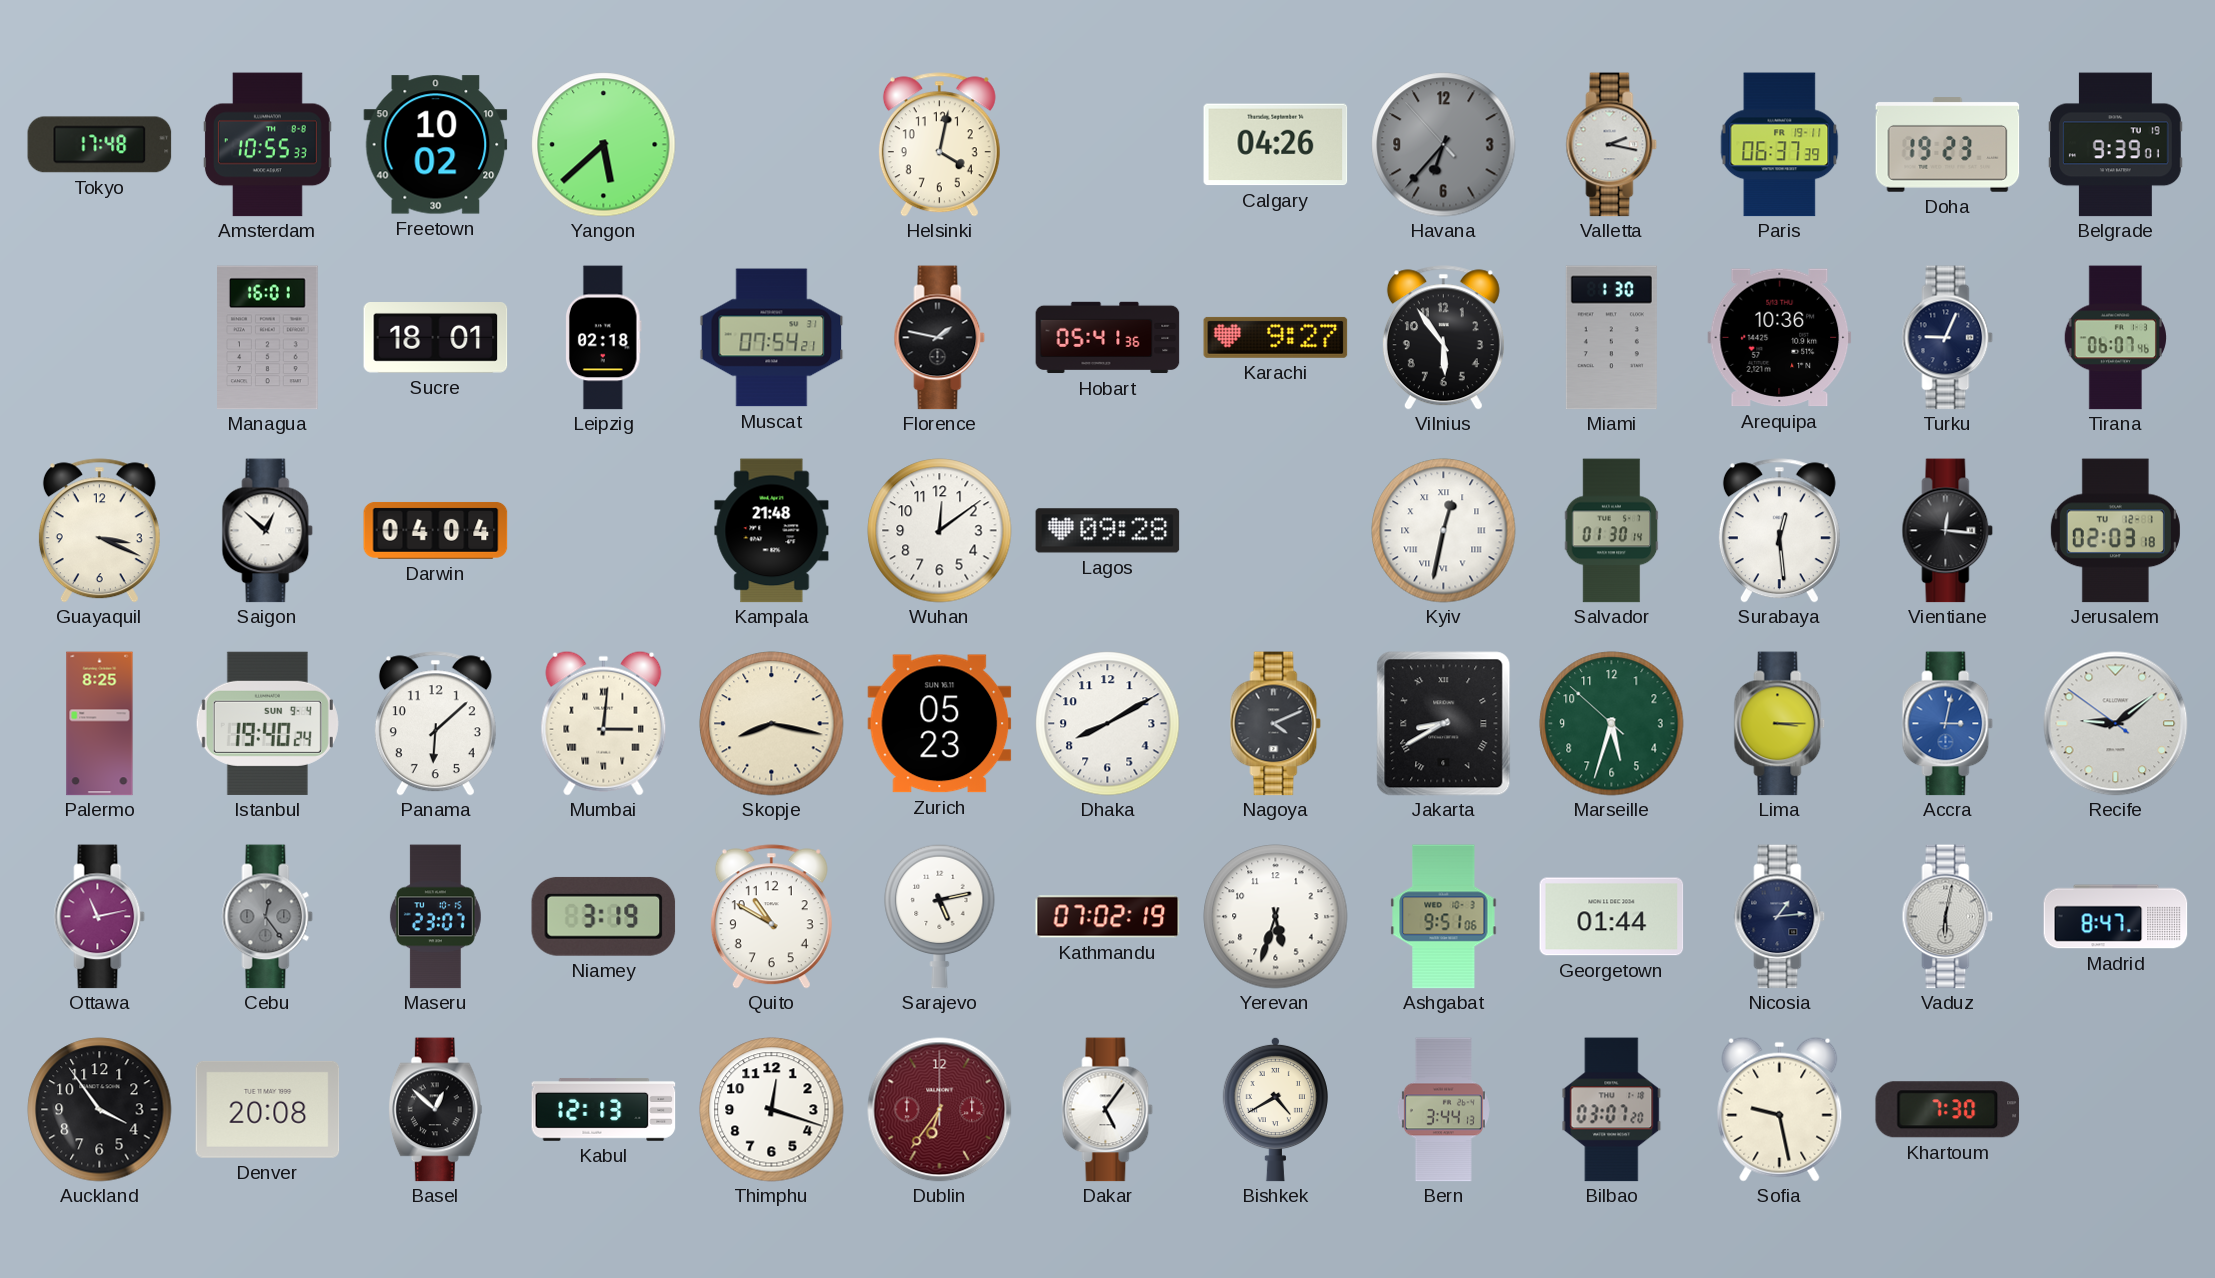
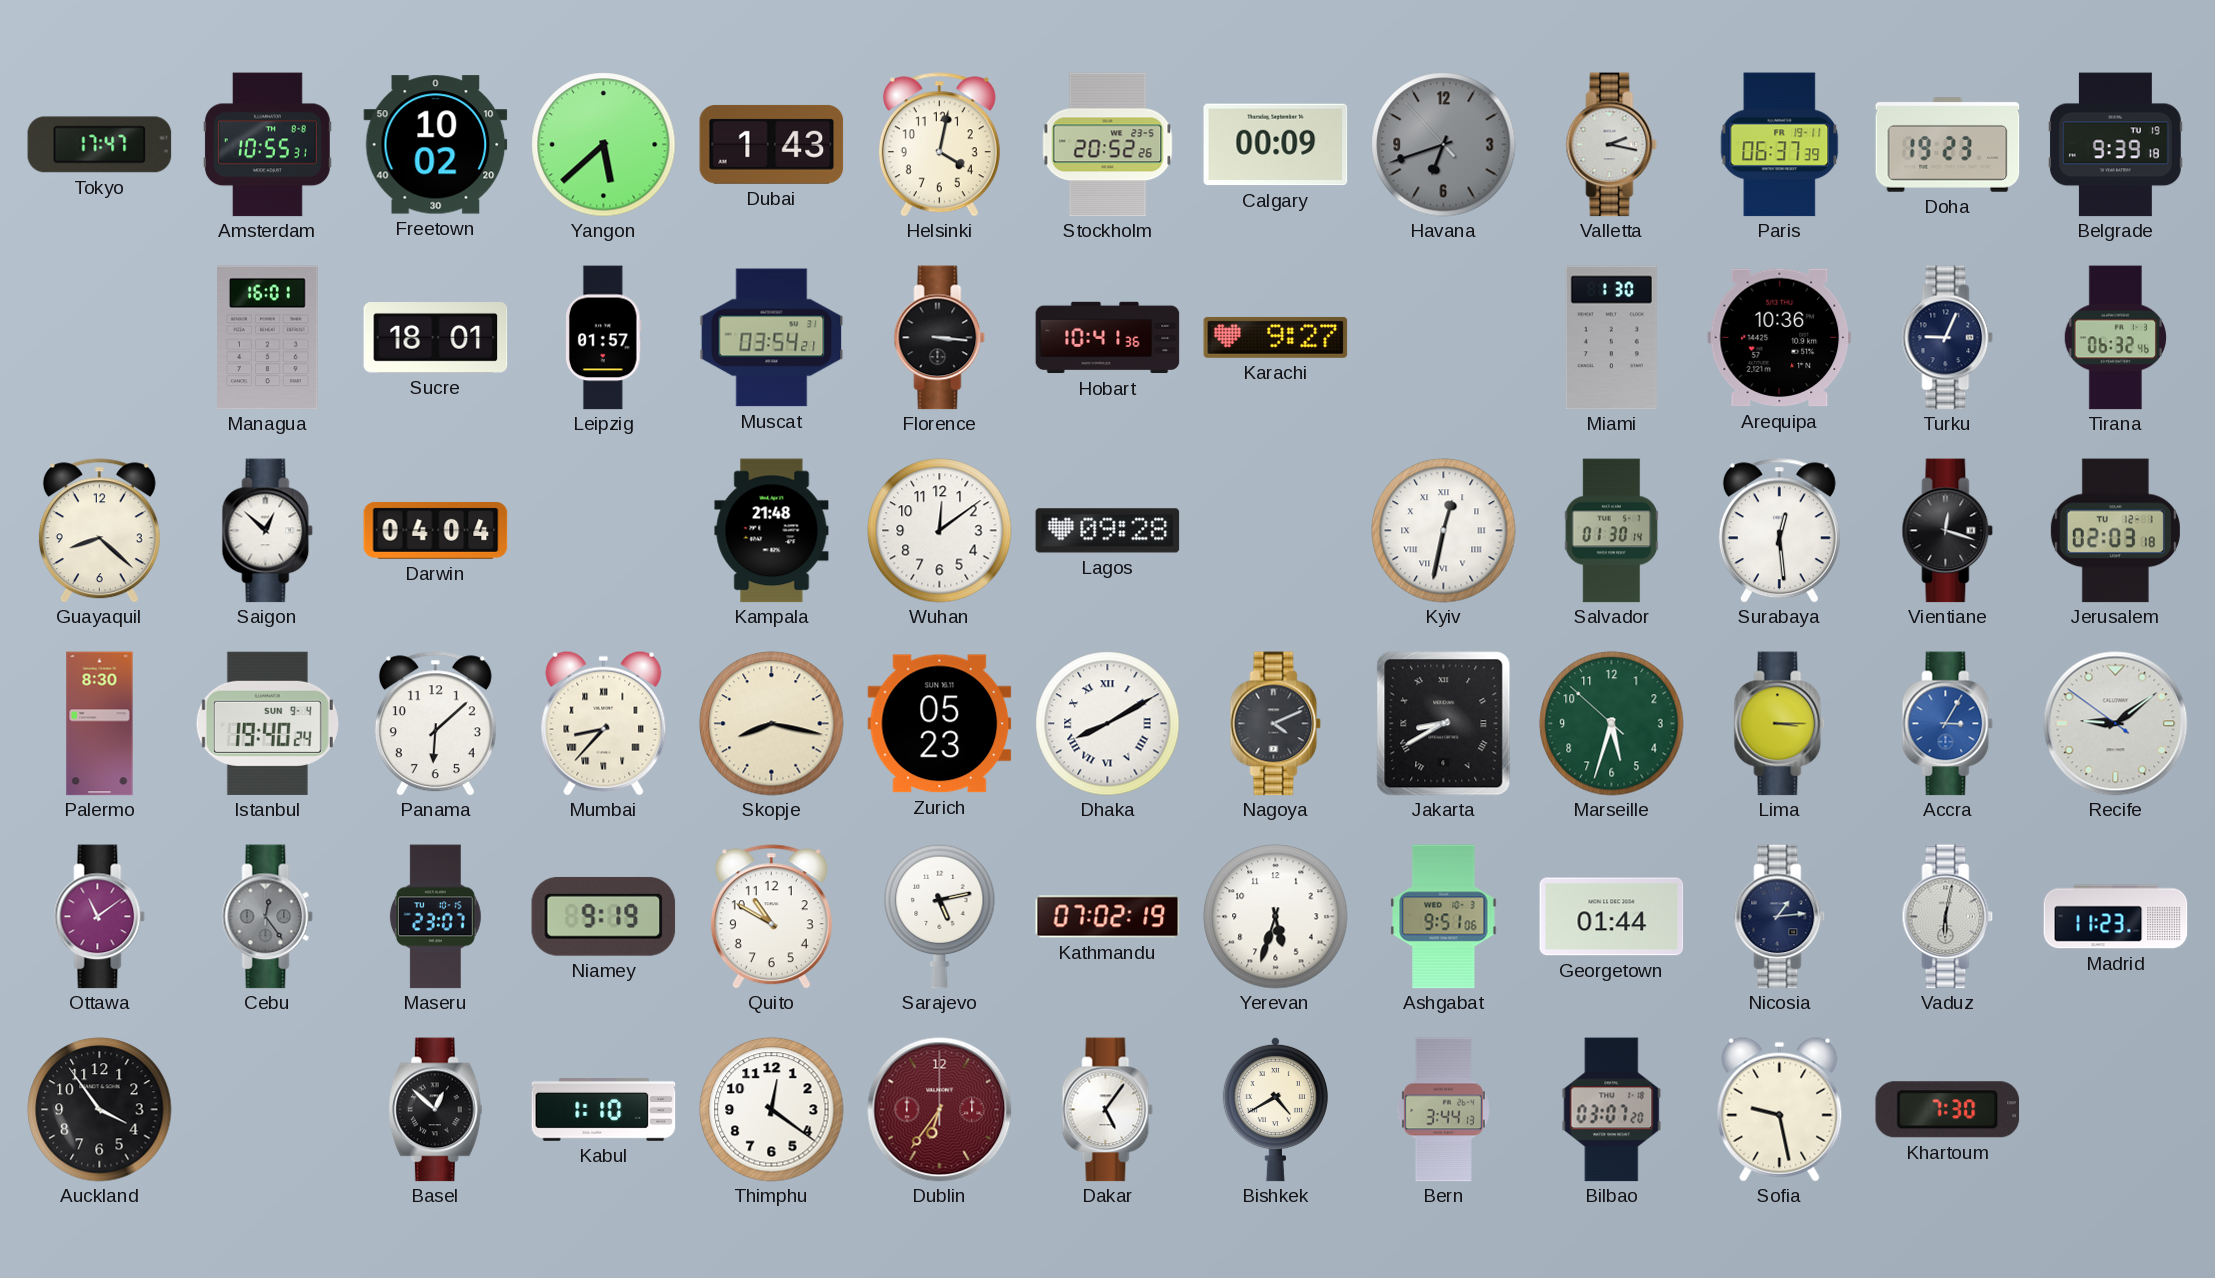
Tokyo: 17:48 -> 17:47 (100, 145)
Amsterdam: 10:55:33 -> 10:55:31 (267, 145)
Dubai: none -> 1:43 (772, 144)
Stockholm: none -> 20:52 (1108, 145)
Calgary: 04:26 -> 00:09 (1276, 145)
Havana: 6:36 -> 6:41 (1444, 145)
Belgrade: 9:39:01 -> 9:39:18 (2116, 145)
Leipzig: 02:18 -> 01:57 (604, 338)
Muscat: 07:54 -> 03:54 (772, 338)
Florence: 1:47 -> 3:16 (940, 338)
Hobart: 05:41 -> 10:41 (1108, 338)
Vilnius: 5:54 -> none (1443, 338)
Tirana: 06:07 -> 06:32 (2115, 338)
Guayaquil: 3:19 -> 8:22 (99, 531)
Vientiane: 12:16 -> 12:18 (1948, 531)
Palermo: 8:25 -> 8:30 (100, 724)
Mumbai: 3:01 -> 8:37 (604, 723)
Dhaka numerals: Arabic -> Roman (1108, 724)
Accra: 3:02 -> 3:05 (1948, 724)
Ottawa: 11:13 -> 11:09 (100, 917)
Niamey: 3:19 -> 9:19 (604, 916)
Madrid: 8:47 -> 11:23 (2116, 917)
Denver: 20:08 -> none (268, 1109)
Kabul: 12:13 -> 1:10 (604, 1109)
Thimphu: 12:18 -> 12:21 (772, 1110)
